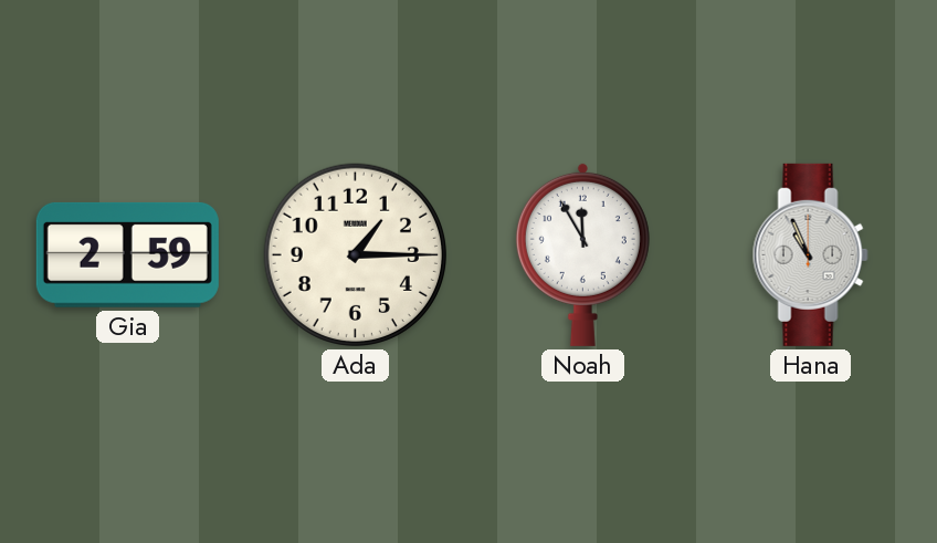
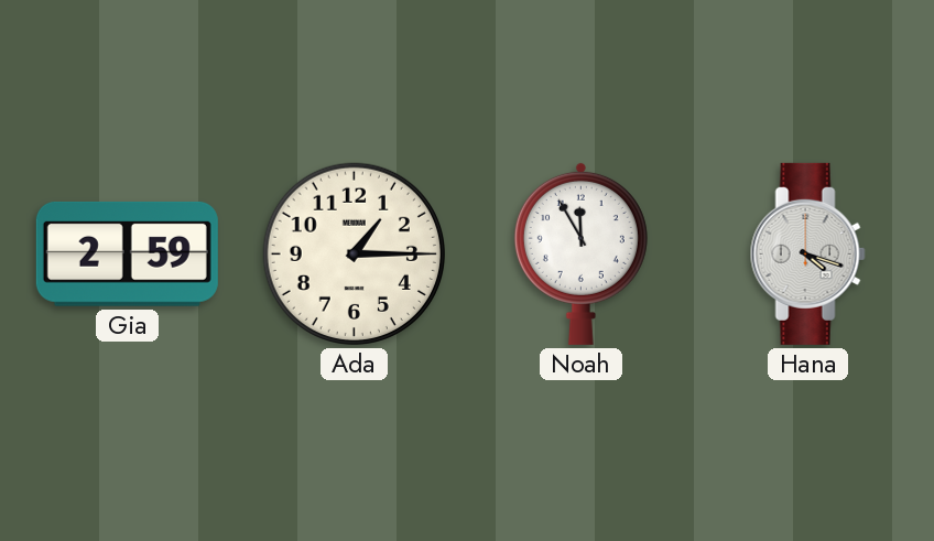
Hana: 10:56 -> 4:18 (807, 253)
